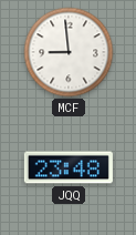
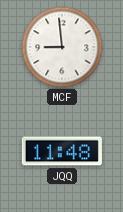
JQQ: 23:48 -> 11:48 (62, 151)
